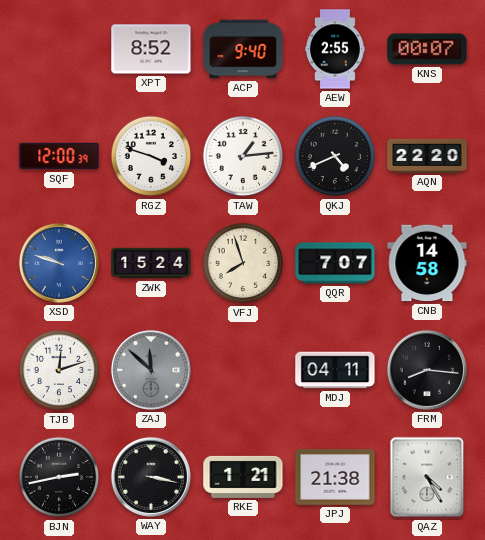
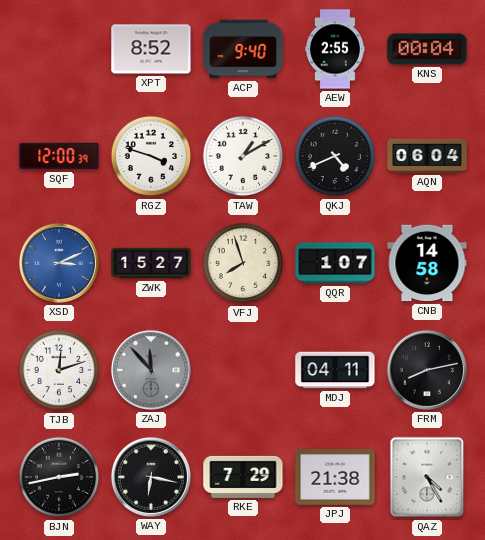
KNS: 00:07 -> 00:04 (427, 49)
TAW: 1:14 -> 1:10 (243, 156)
AQN: 22:20 -> 06:04 (427, 156)
XSD: 9:48 -> 3:11 (59, 263)
ZWK: 15:24 -> 15:27 (151, 263)
QQR: 7:07 -> 1:07 (335, 263)
ZAJ: 11:52 -> 11:53 (151, 370)
FRM: 8:16 -> 8:13 (427, 370)
WAY: 3:17 -> 6:17 (151, 477)
RKE: 1:21 -> 7:29 (243, 477)
